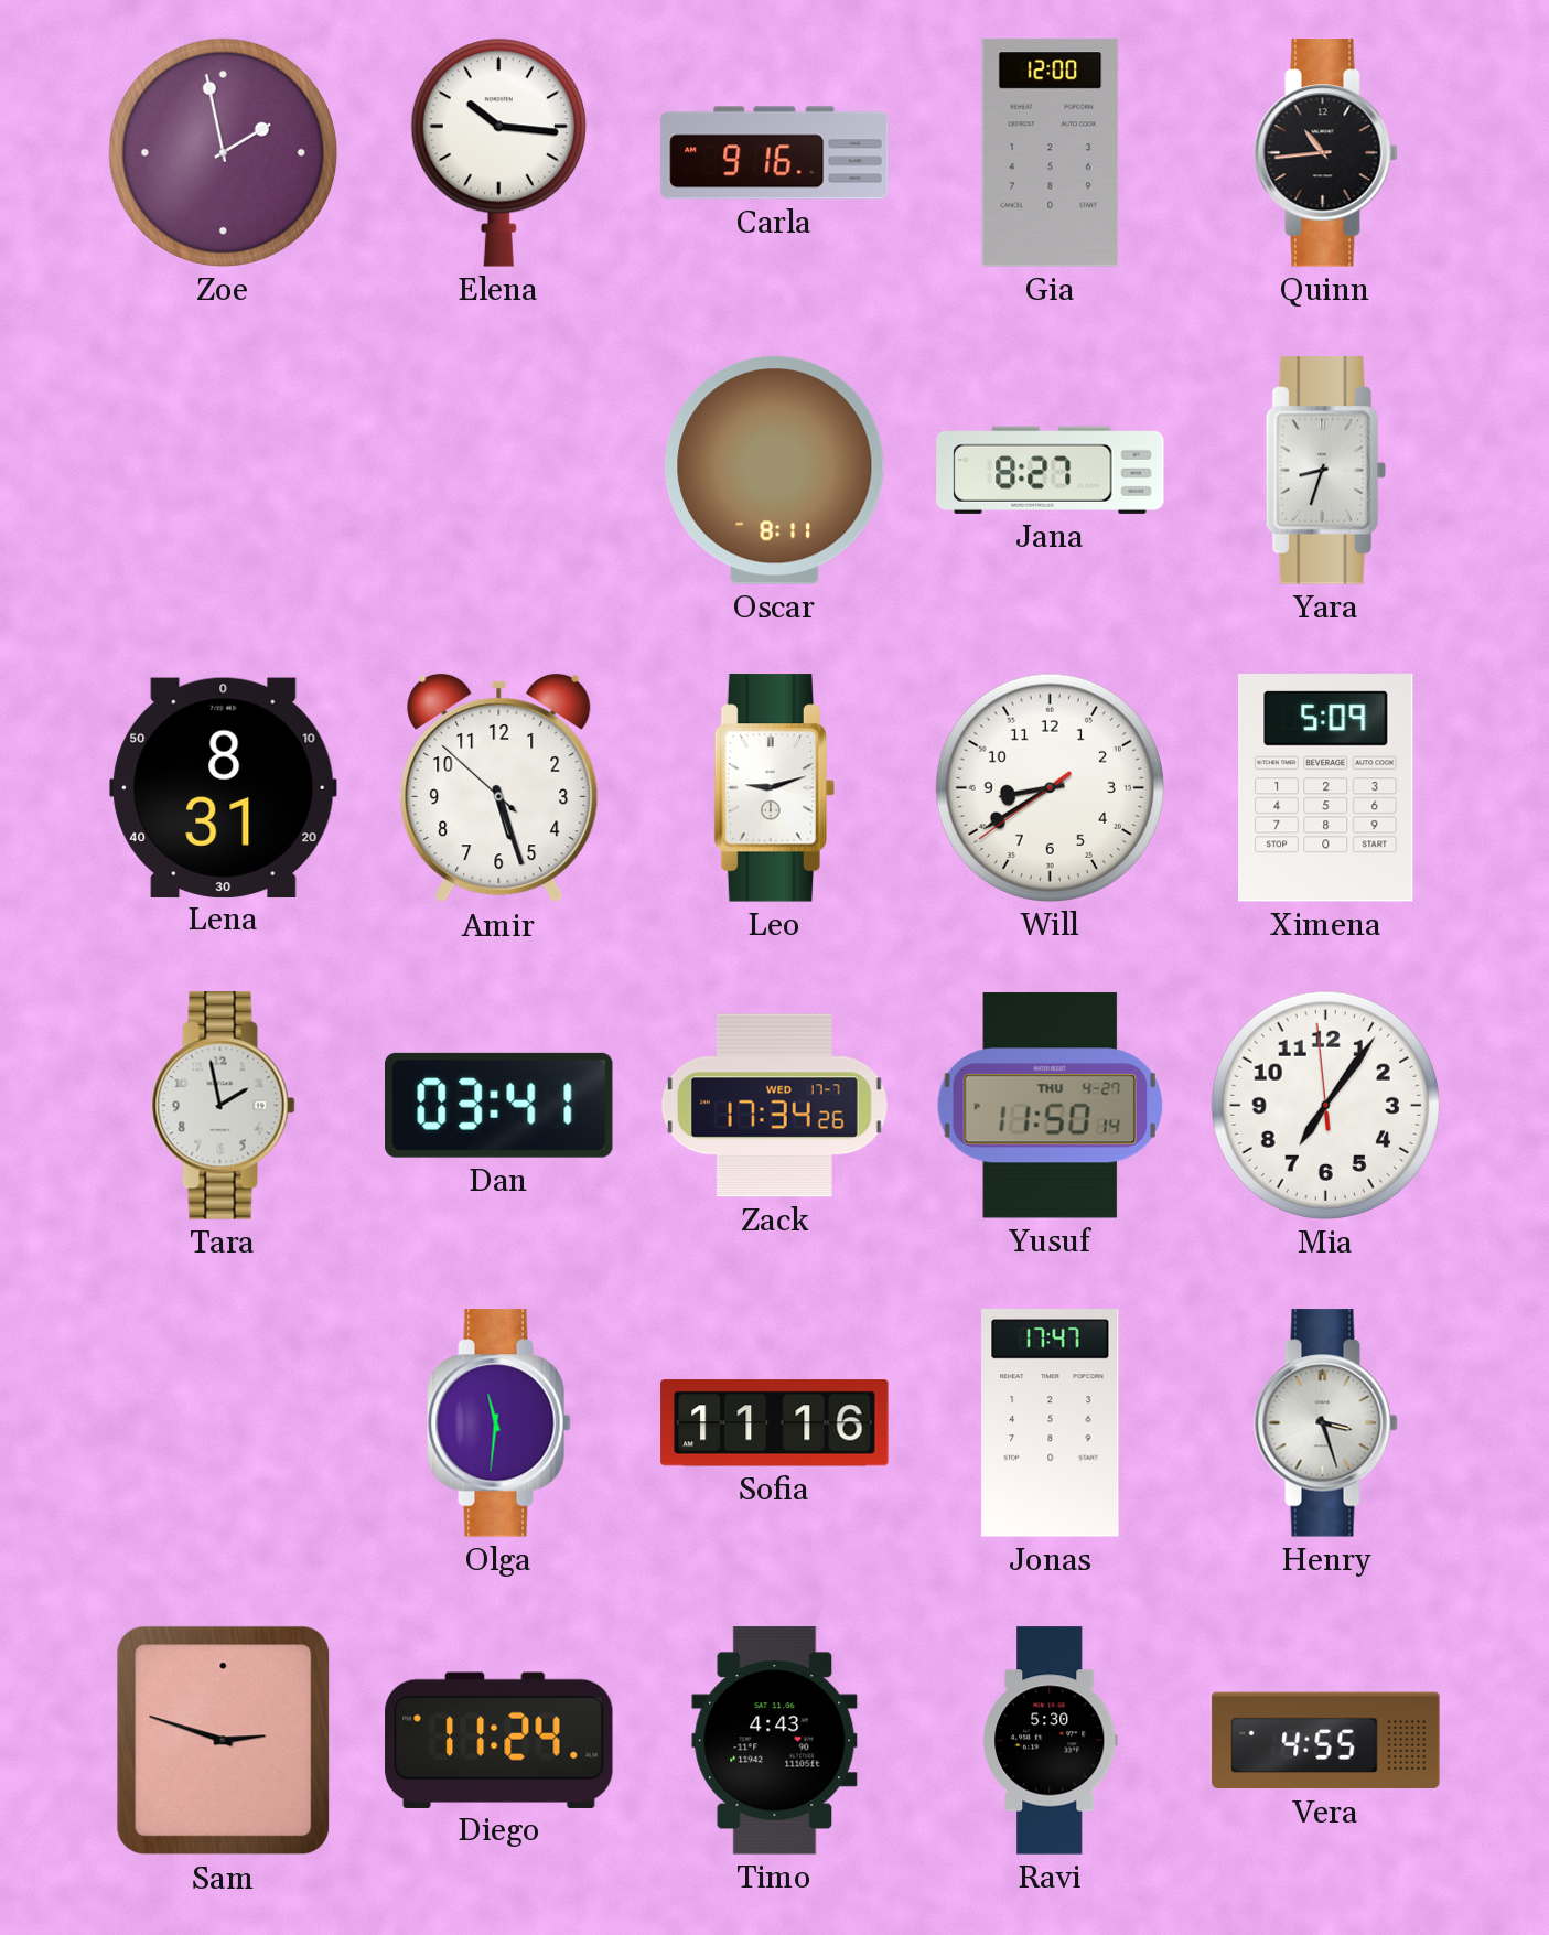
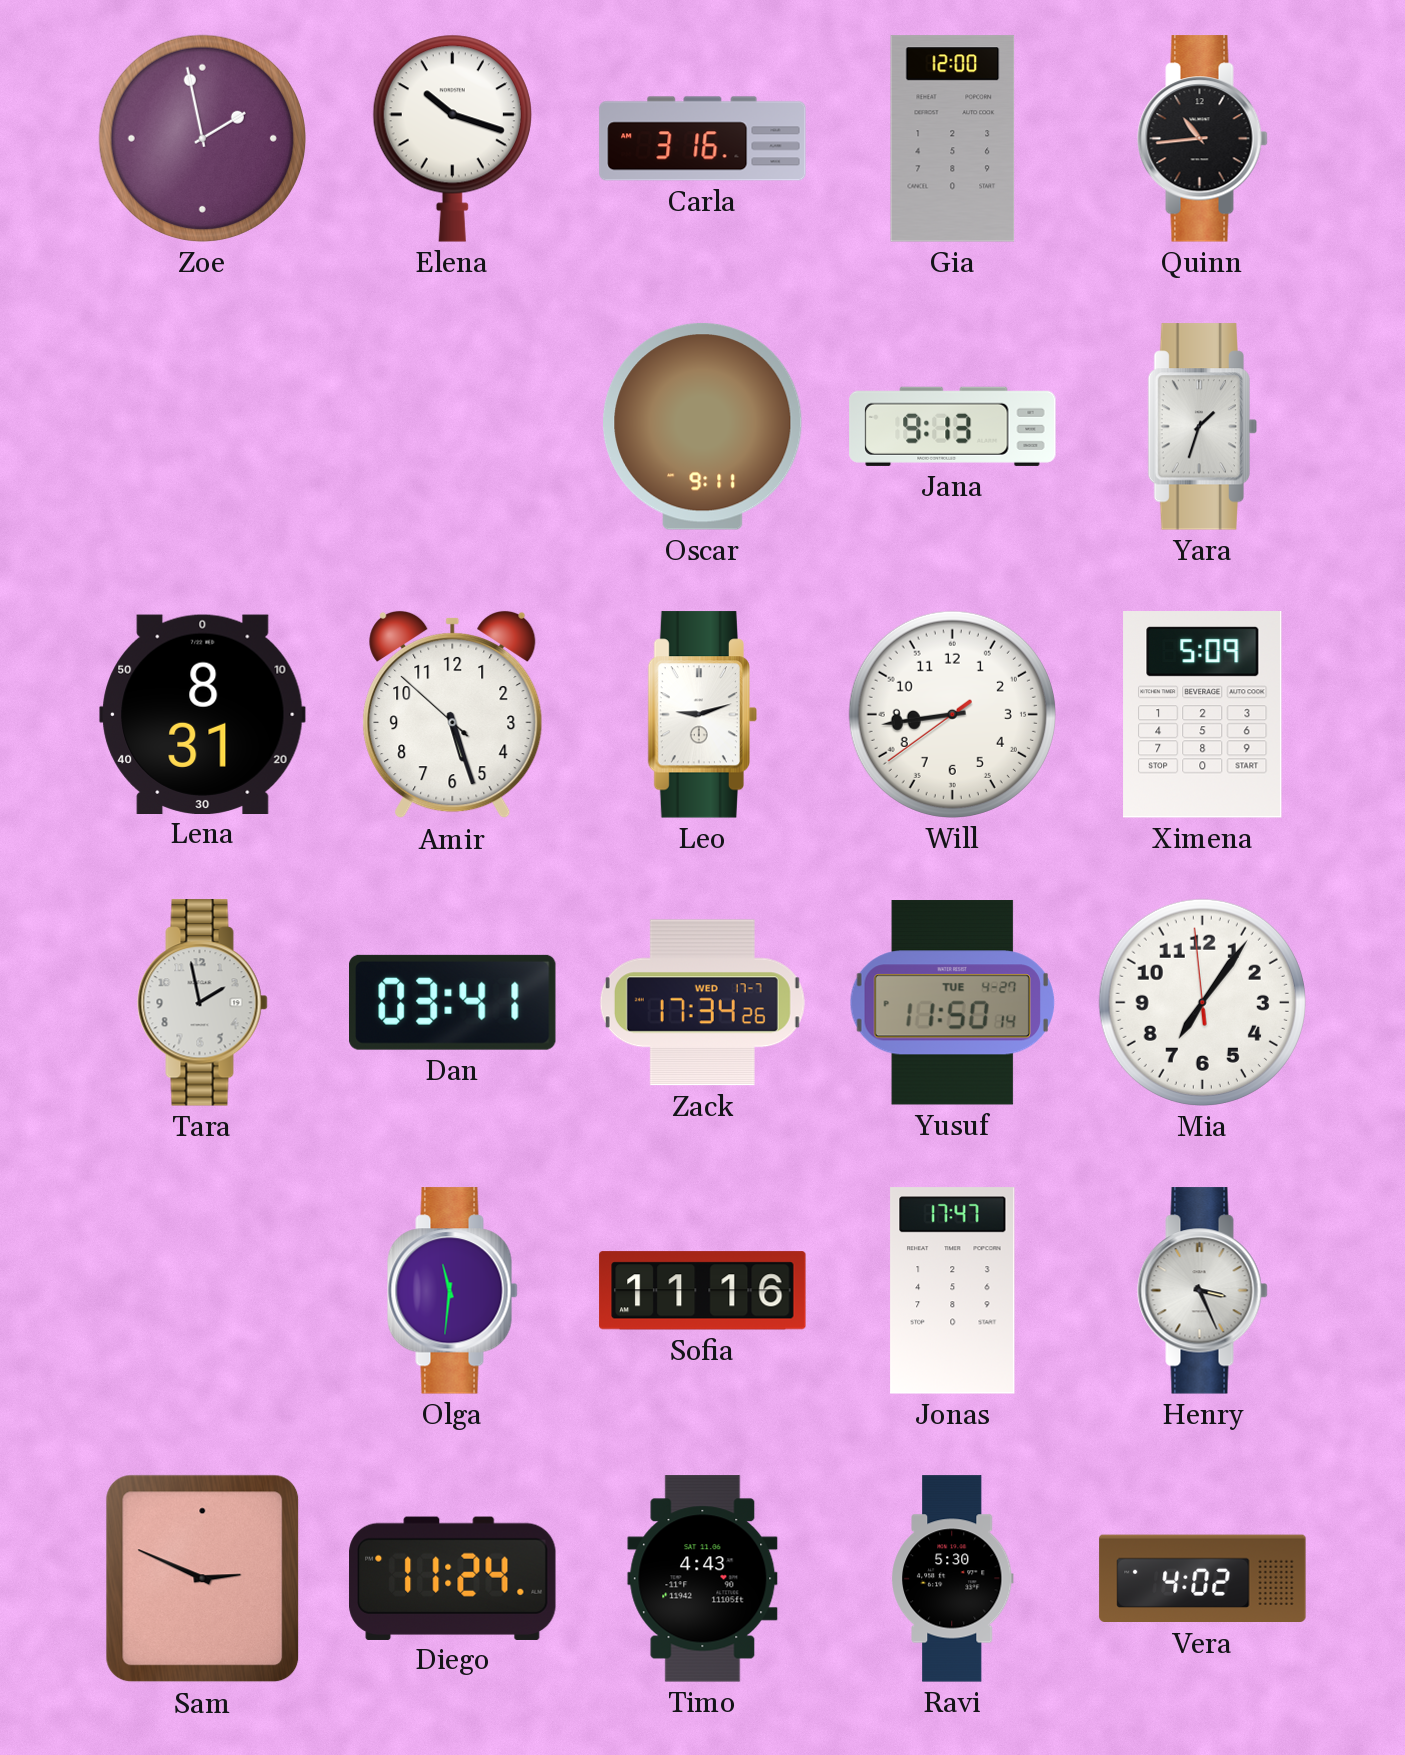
Elena: 10:16 -> 10:18 (452, 138)
Carla: 9:16 -> 3:16 (703, 139)
Oscar: 8:11 -> 9:11 (703, 426)
Jana: 8:27 -> 9:13 (953, 426)
Yara: 8:33 -> 1:33 (1202, 427)
Will: 8:39 -> 8:43 (952, 714)
Yusuf date: THU 4-27 -> TUE 4-27 (952, 1003)
Henry: 3:27 -> 3:26 (1203, 1291)
Sam: 2:48 -> 2:49 (203, 1579)
Vera: 4:55 -> 4:02 (1203, 1579)
